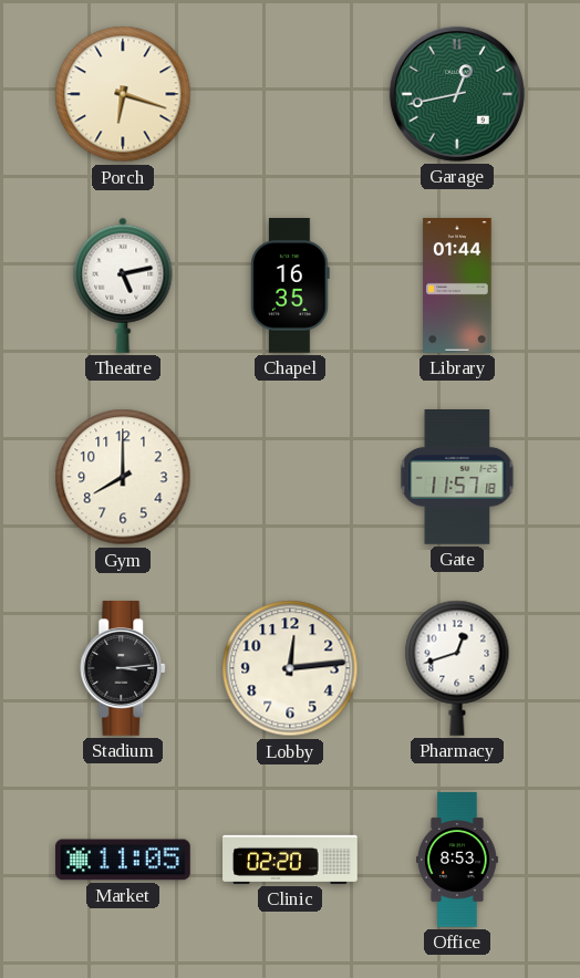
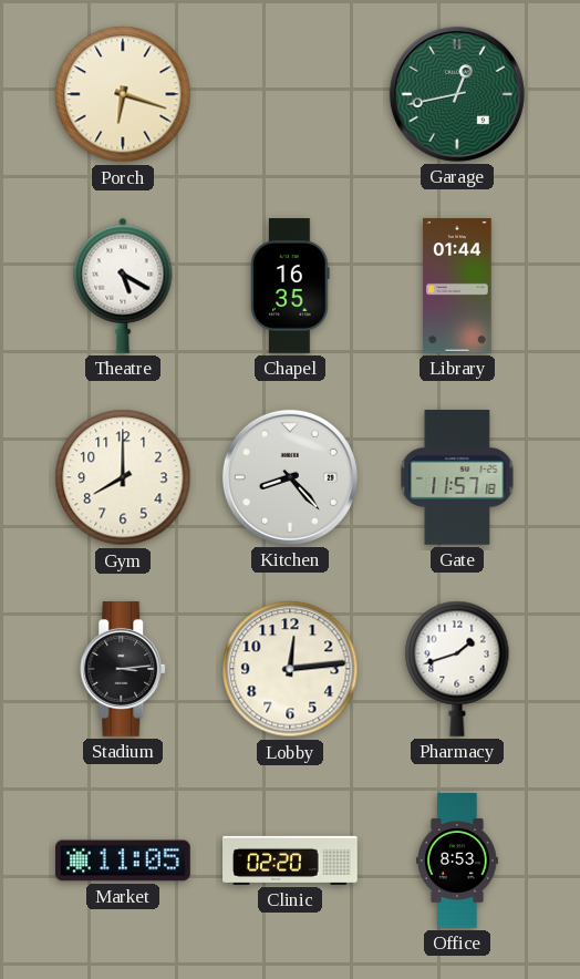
Theatre: 5:13 -> 5:20 (123, 286)
Kitchen: none -> 8:23 (290, 477)
Pharmacy: 12:42 -> 1:42 (457, 669)
